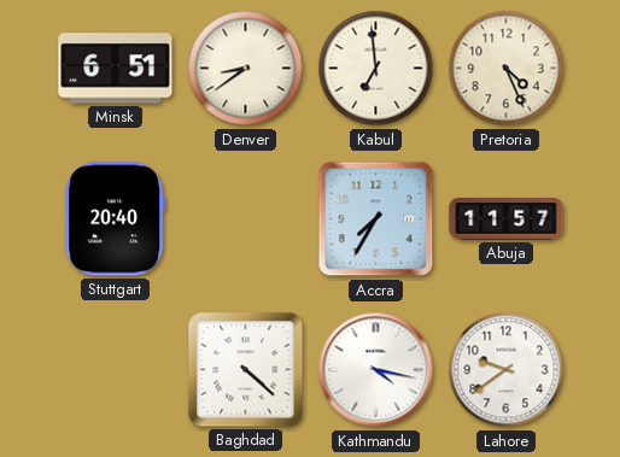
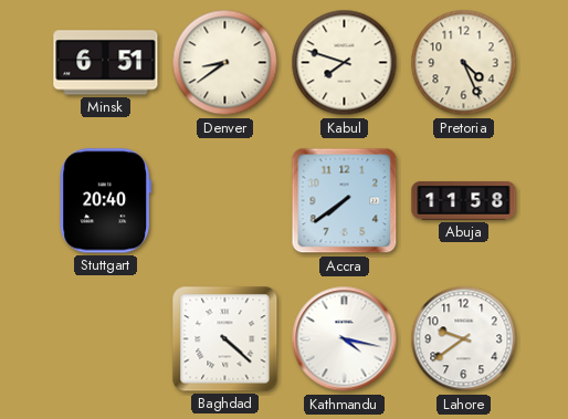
Kabul: 6:59 -> 7:48 (345, 63)
Accra: 7:35 -> 7:39 (345, 201)
Abuja: 11:57 -> 11:58 (464, 201)
